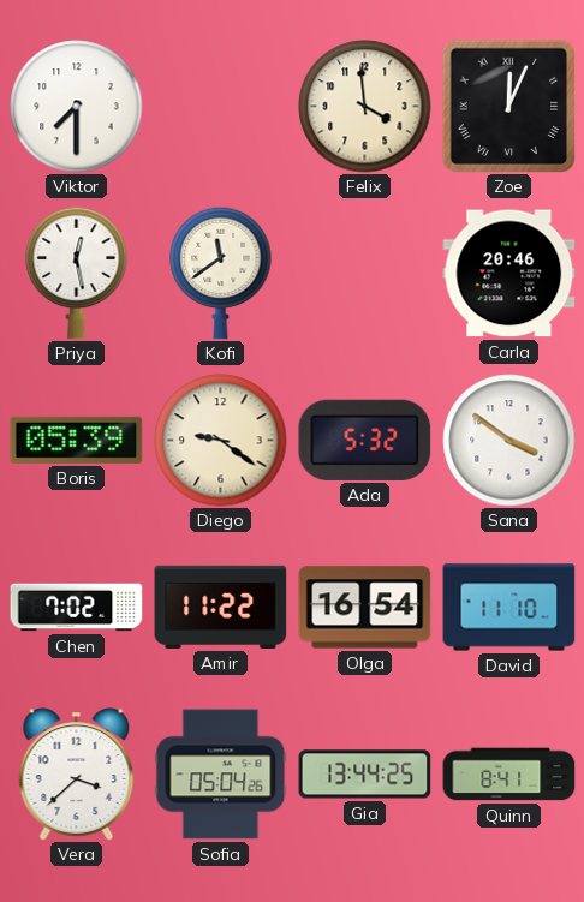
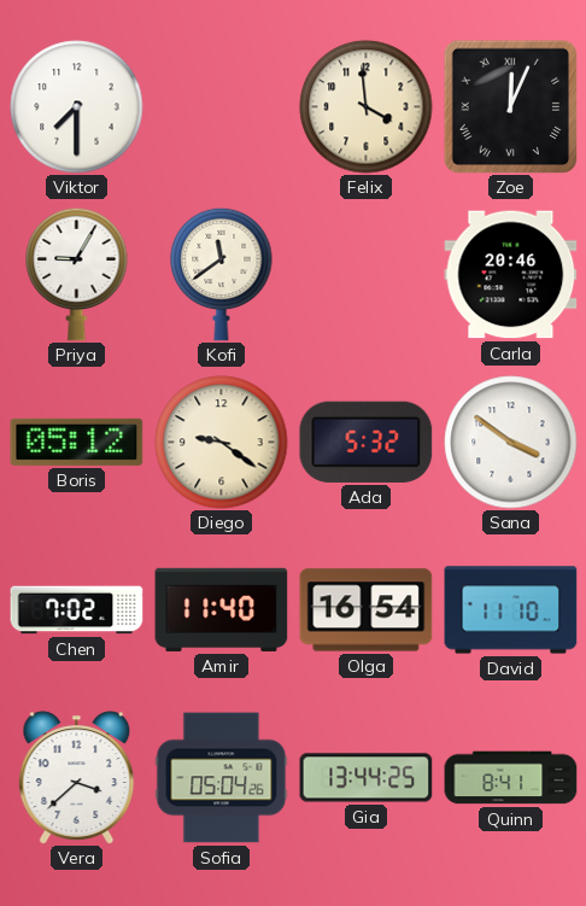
Priya: 12:28 -> 9:05 (77, 274)
Boris: 05:39 -> 05:12 (77, 442)
Amir: 11:22 -> 11:40 (222, 609)
